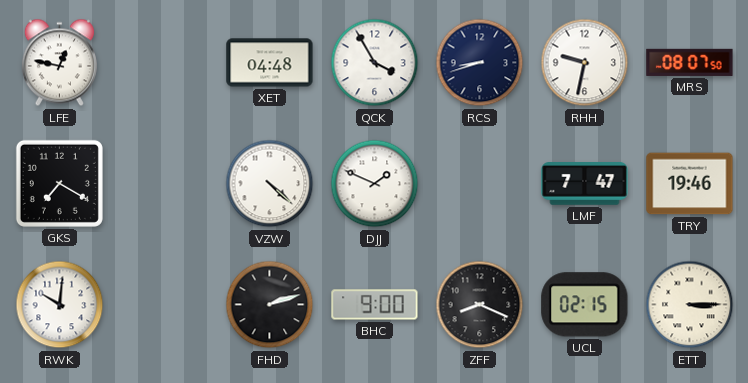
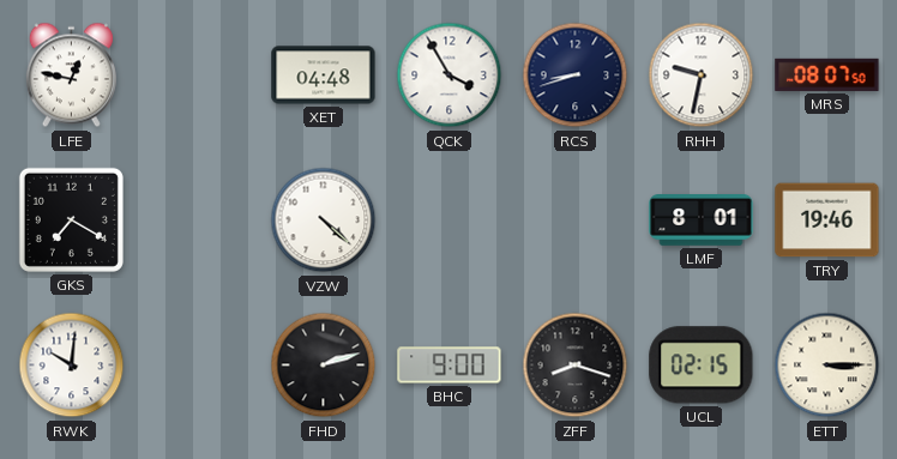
DJJ: 1:49 -> none (375, 184)
LMF: 7:47 -> 8:01 (702, 221)
ZFF: 8:19 -> 8:18 (576, 366)
